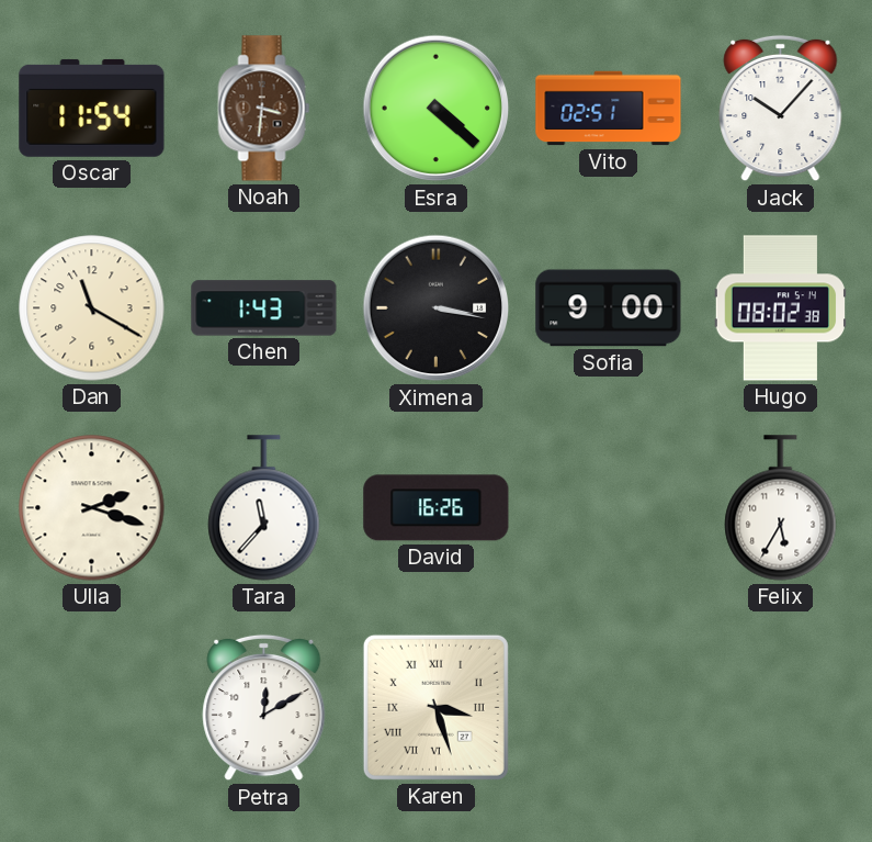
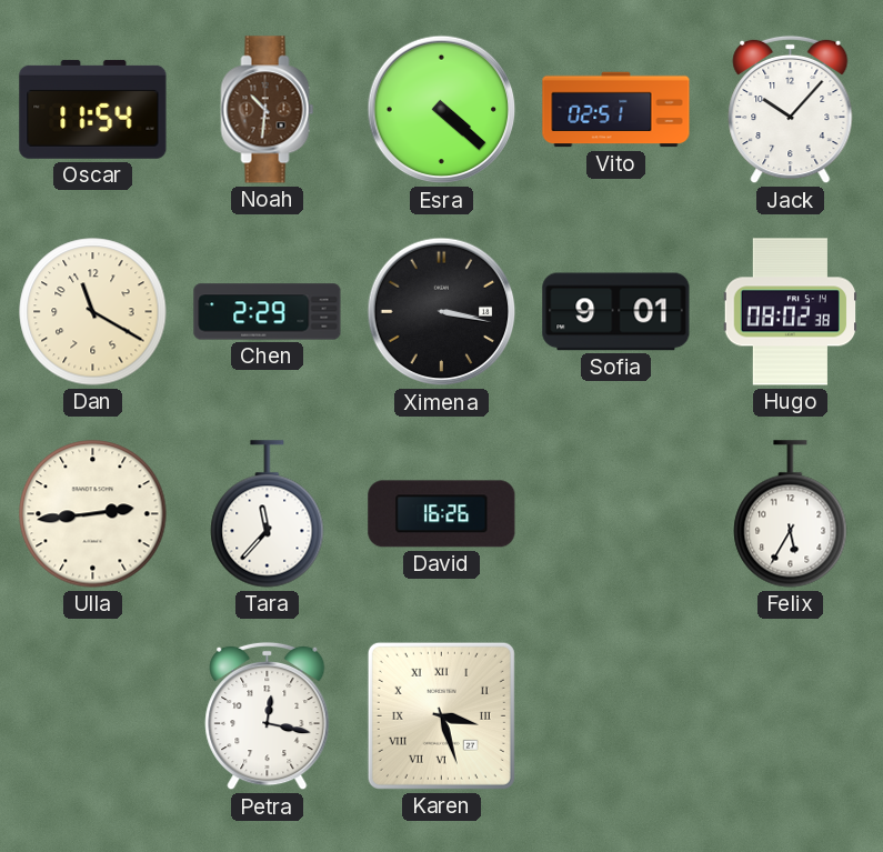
Noah: 3:31 -> 10:31 (268, 110)
Chen: 1:43 -> 2:29 (268, 312)
Sofia: 9:00 -> 9:01 (616, 312)
Ulla: 2:18 -> 2:44 (93, 514)
Petra: 12:10 -> 12:17 (268, 716)
